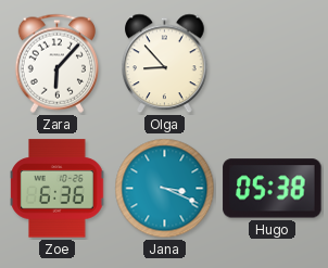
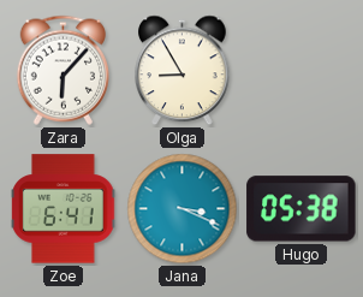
Olga: 8:53 -> 8:55 (183, 71)
Zoe: 6:36 -> 6:41 (64, 209)
